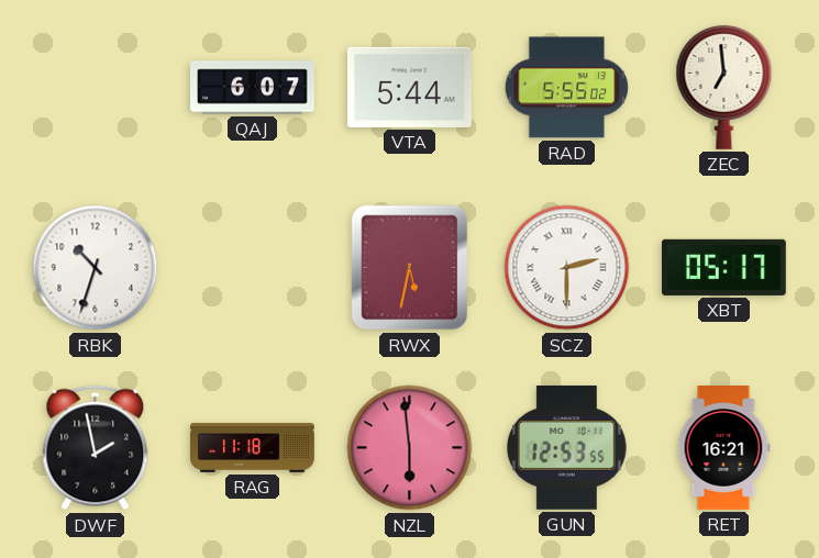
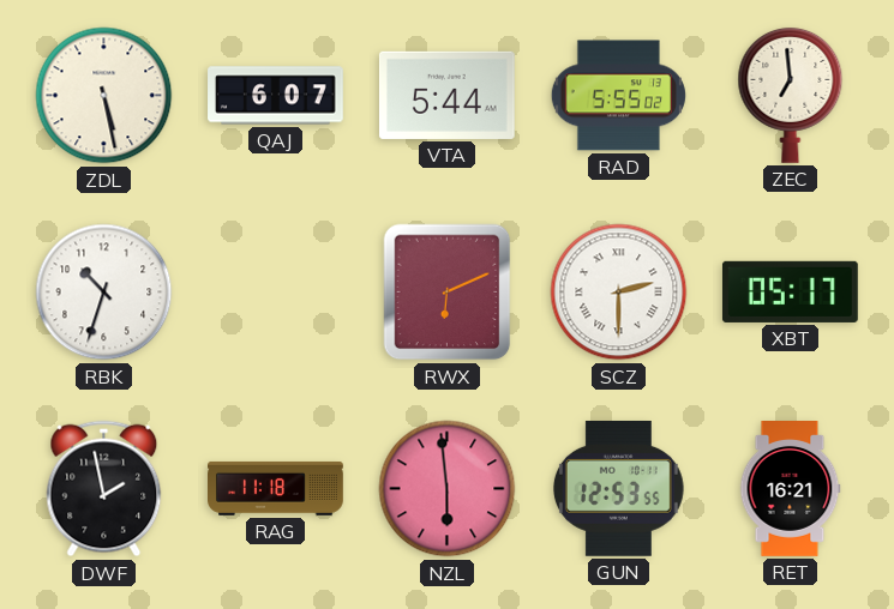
ZDL: none -> 5:28 (104, 96)
RWX: 5:32 -> 6:11 (448, 293)
